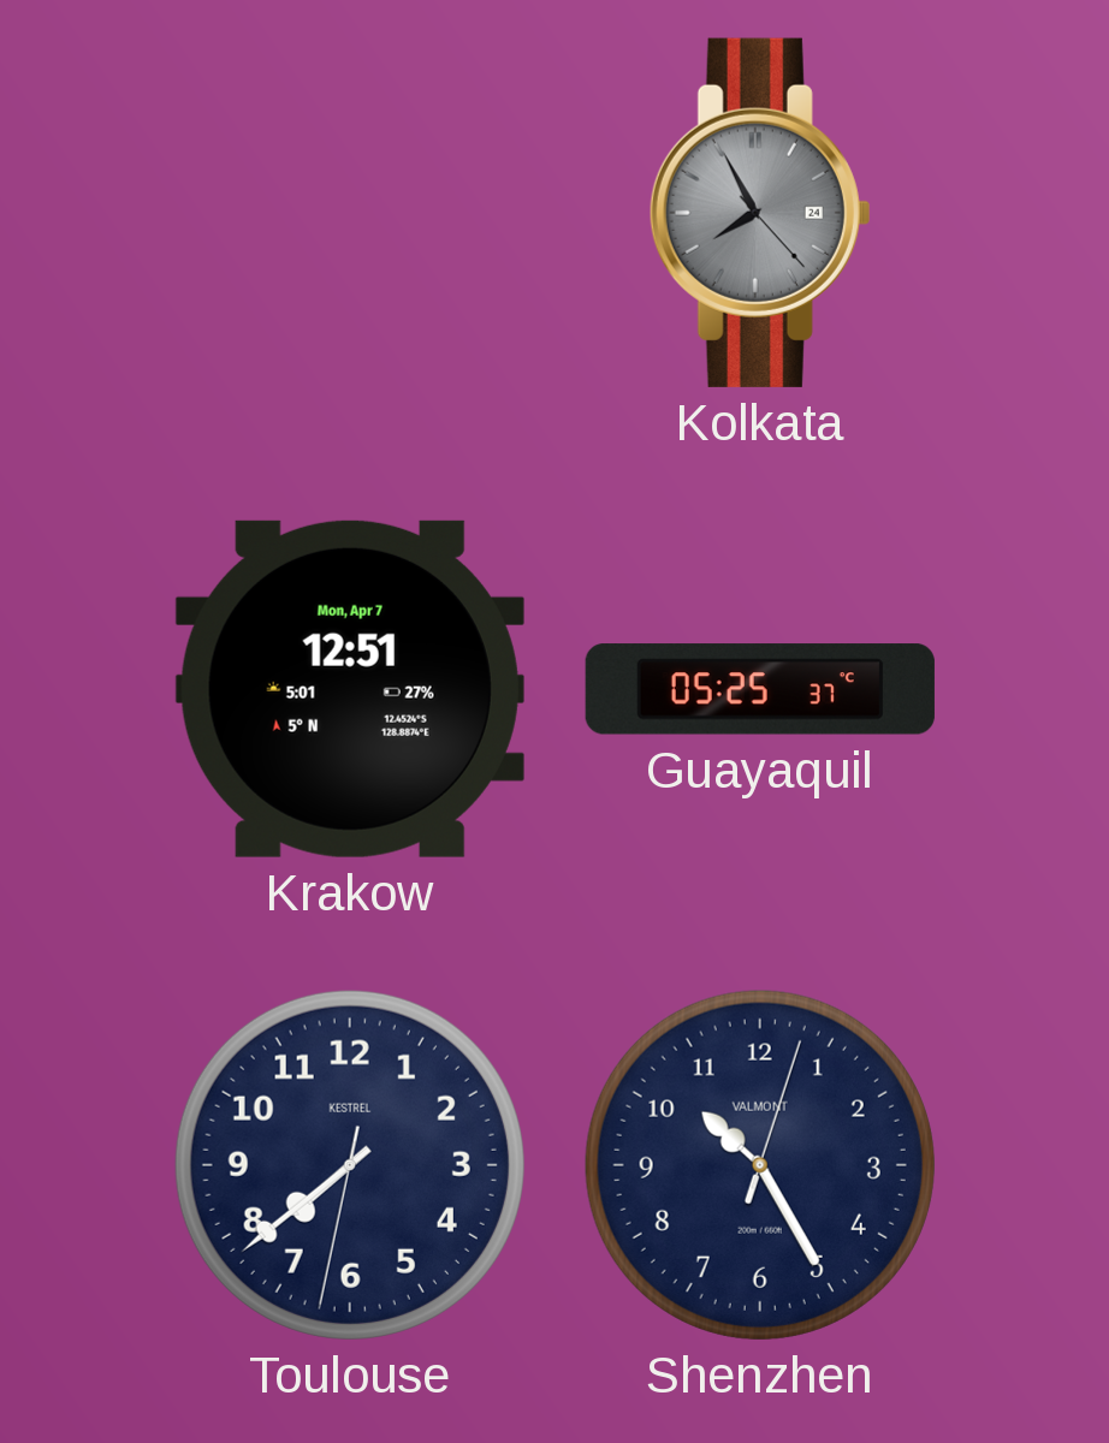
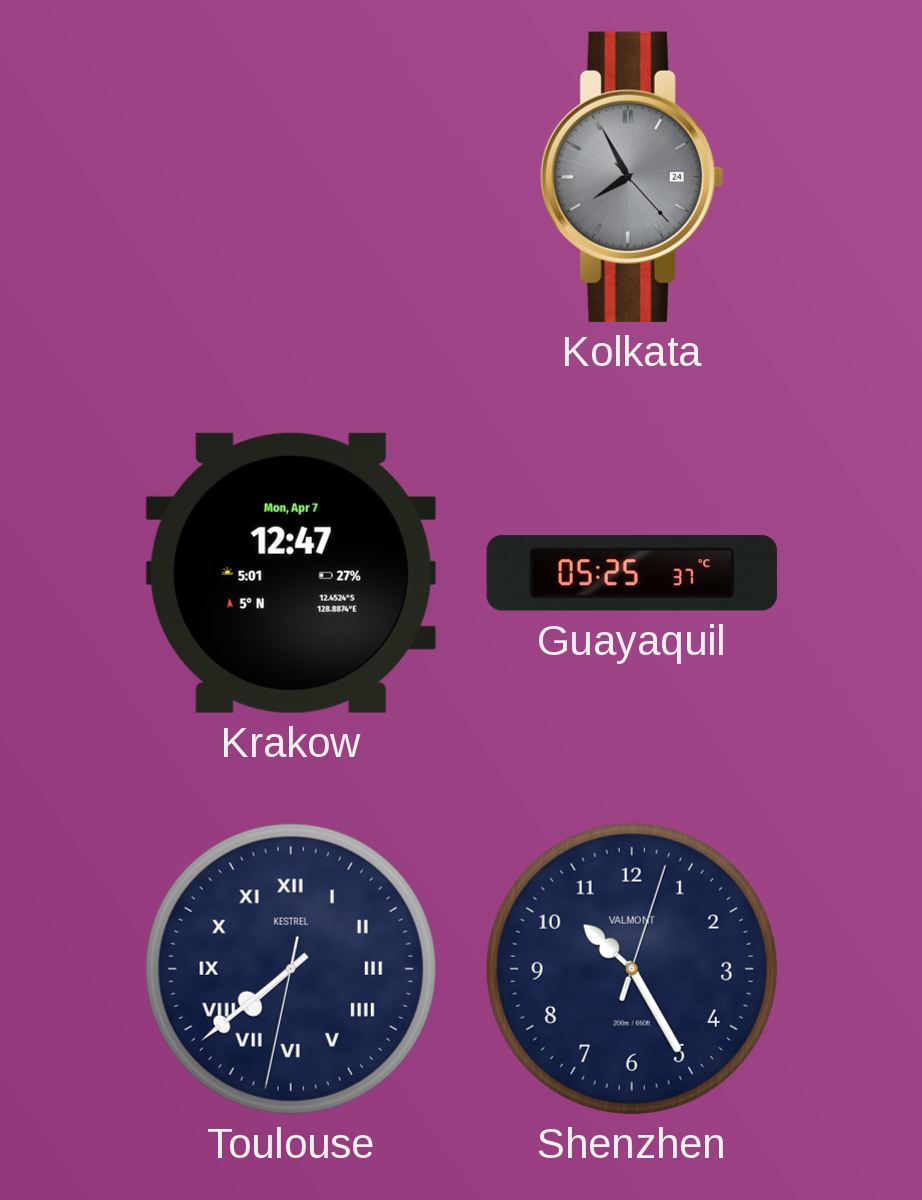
Krakow: 12:51 -> 12:47 (291, 573)
Toulouse numerals: Arabic -> Roman (291, 969)
